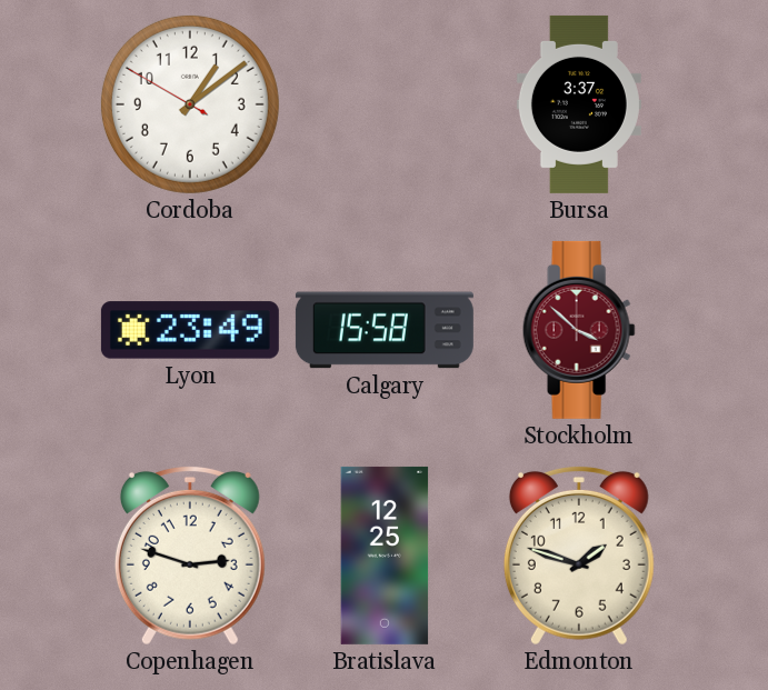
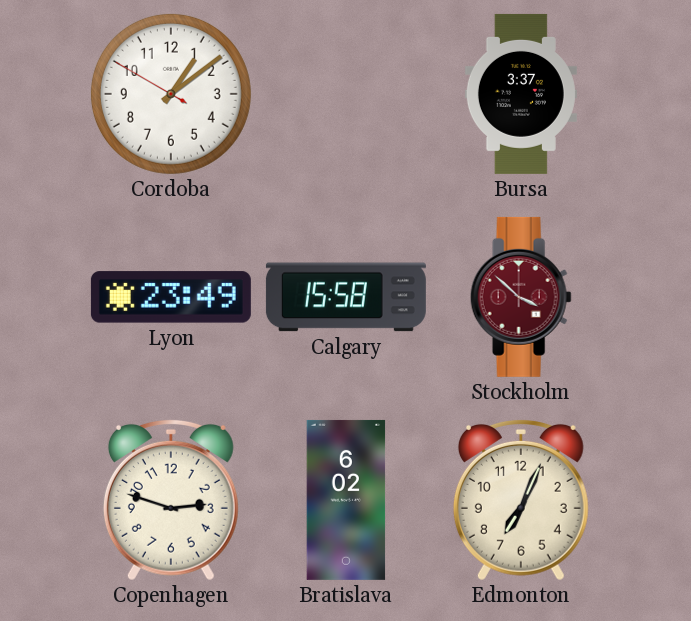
Bratislava: 12:25 -> 6:02 (346, 500)
Edmonton: 1:48 -> 7:04 (521, 500)
